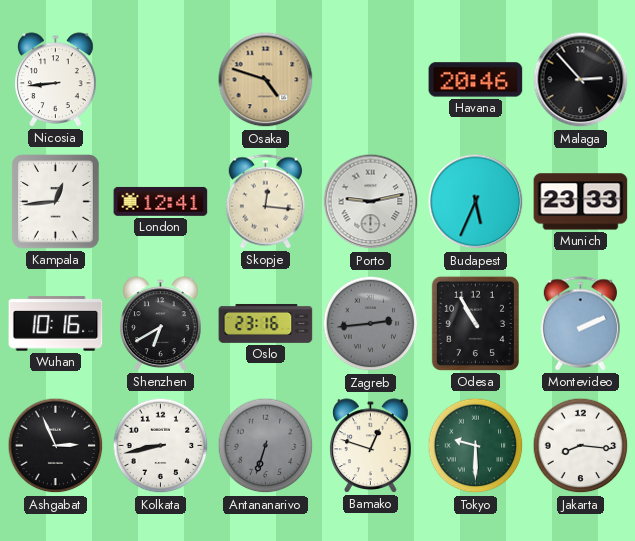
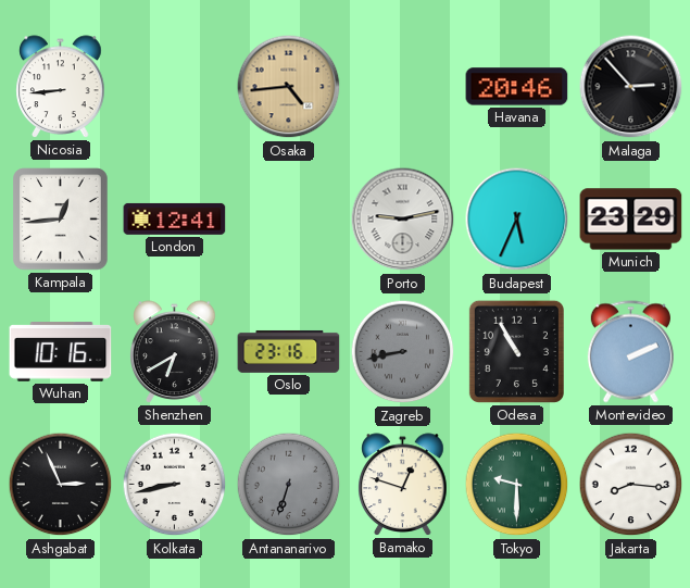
Osaka: 4:48 -> 4:44 (289, 87)
Skopje: 12:16 -> none (265, 202)
Munich: 23:33 -> 23:29 (631, 220)
Zagreb: 2:44 -> 8:43 (403, 352)
